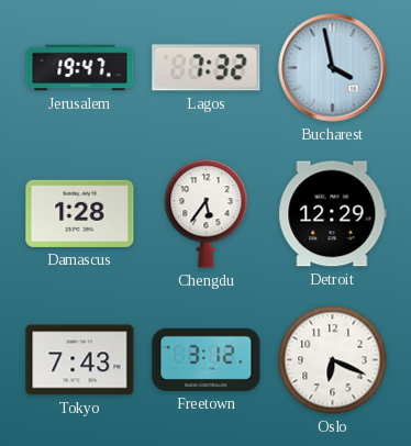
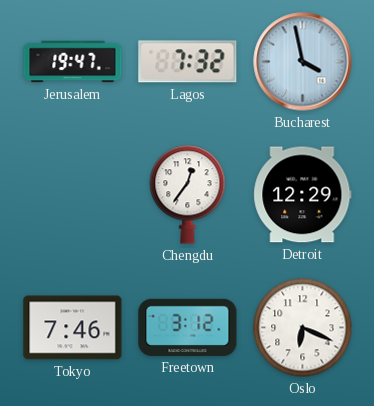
Damascus: 1:28 -> none (80, 213)
Chengdu: 5:36 -> 12:36 (188, 195)
Tokyo: 7:43 -> 7:46 (73, 328)
